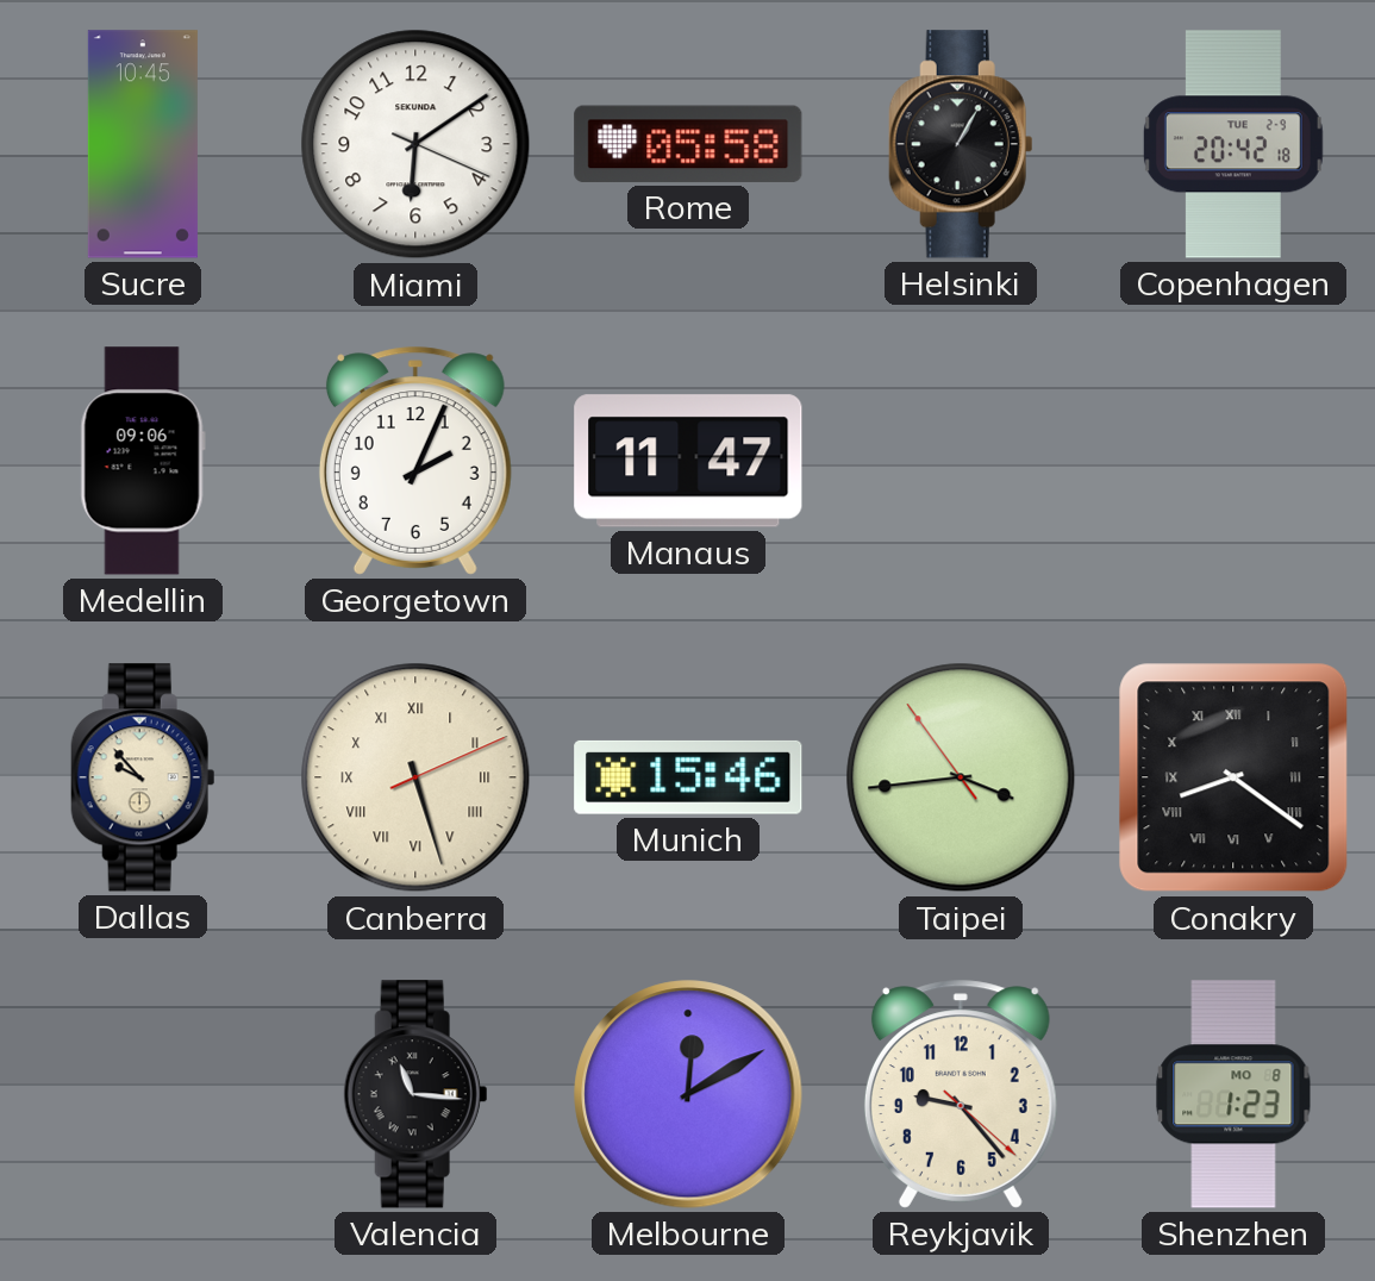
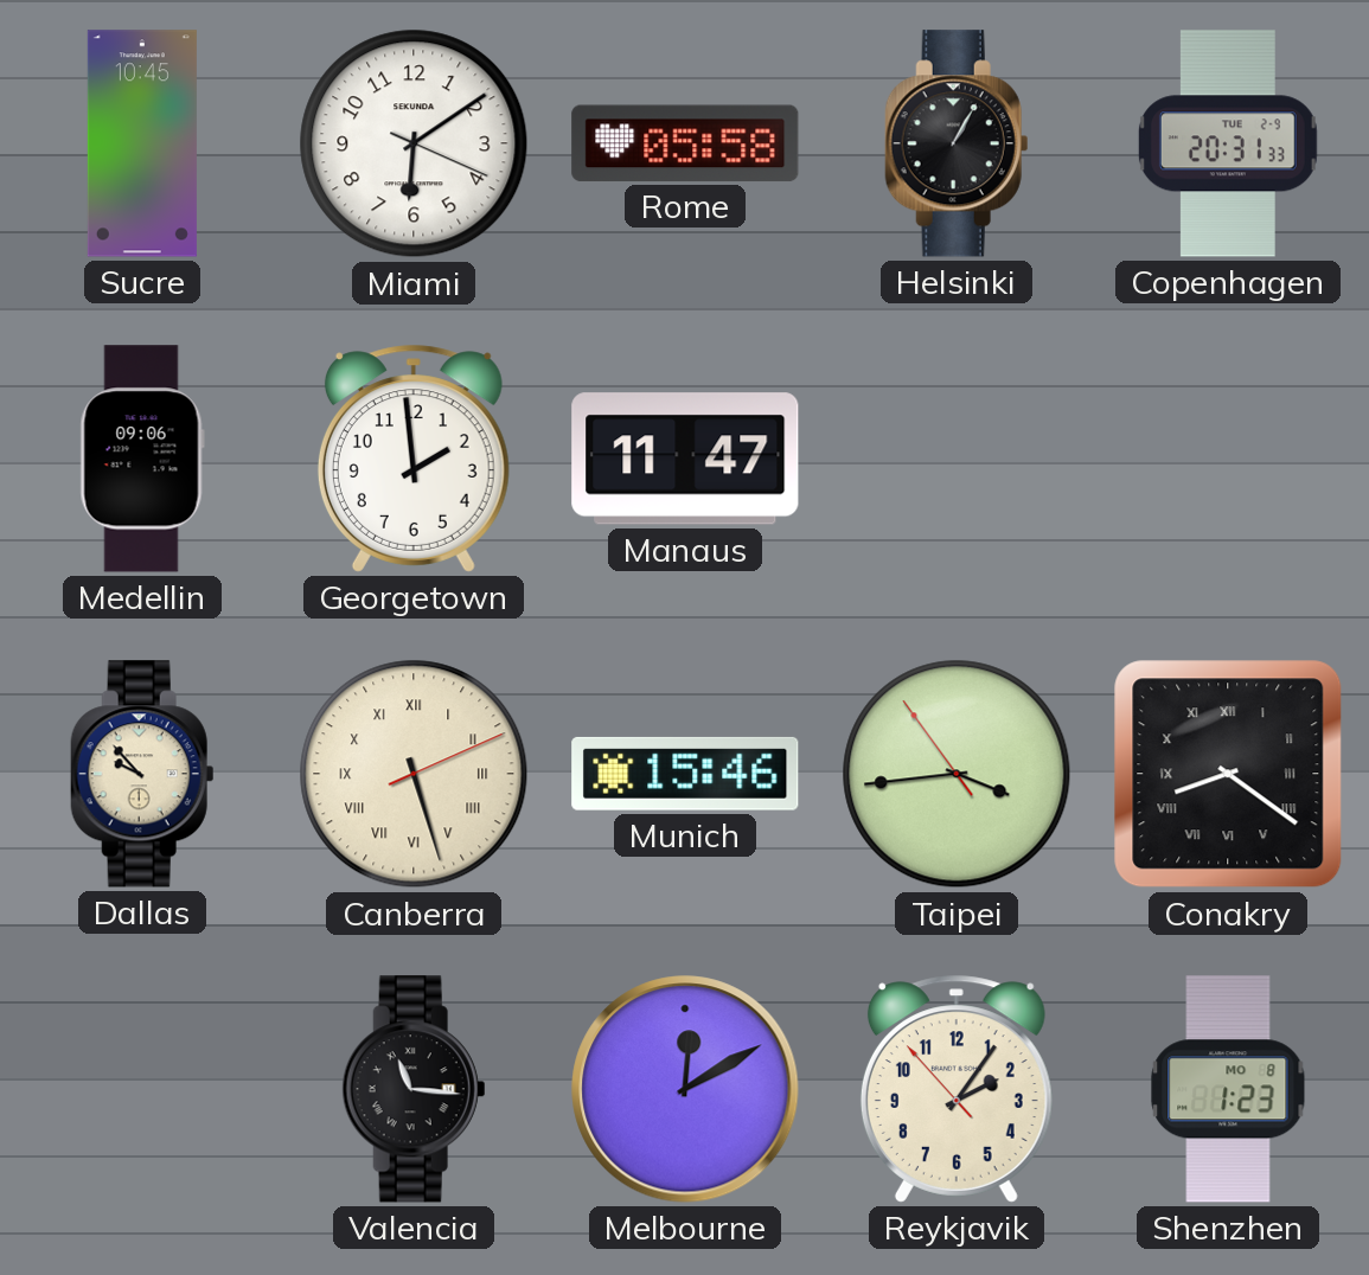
Copenhagen: 20:42 -> 20:31 (1228, 143)
Georgetown: 2:04 -> 1:59 (414, 459)
Reykjavik: 9:23 -> 2:05 (957, 1089)
